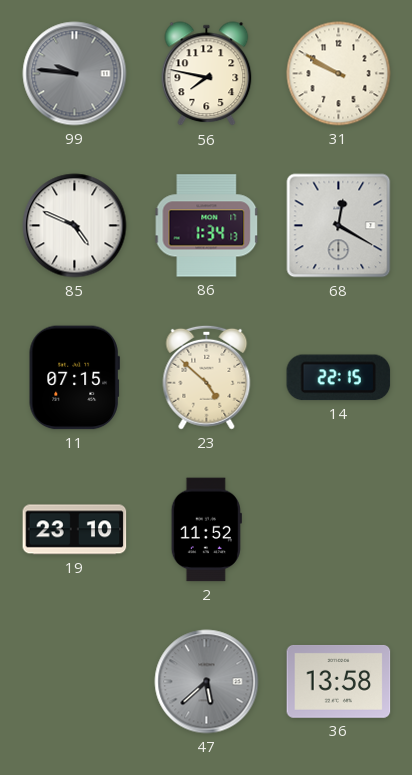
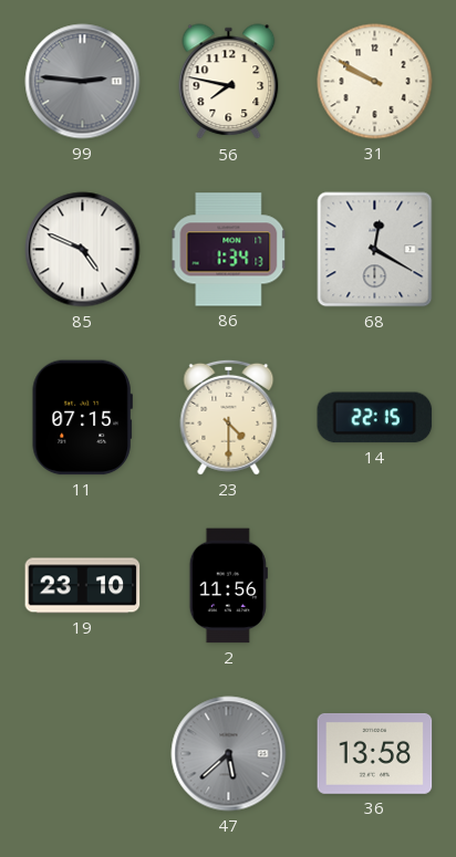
99: 9:46 -> 2:46 (83, 82)
23: 4:52 -> 4:30 (229, 417)
2: 11:52 -> 11:56 (228, 586)
